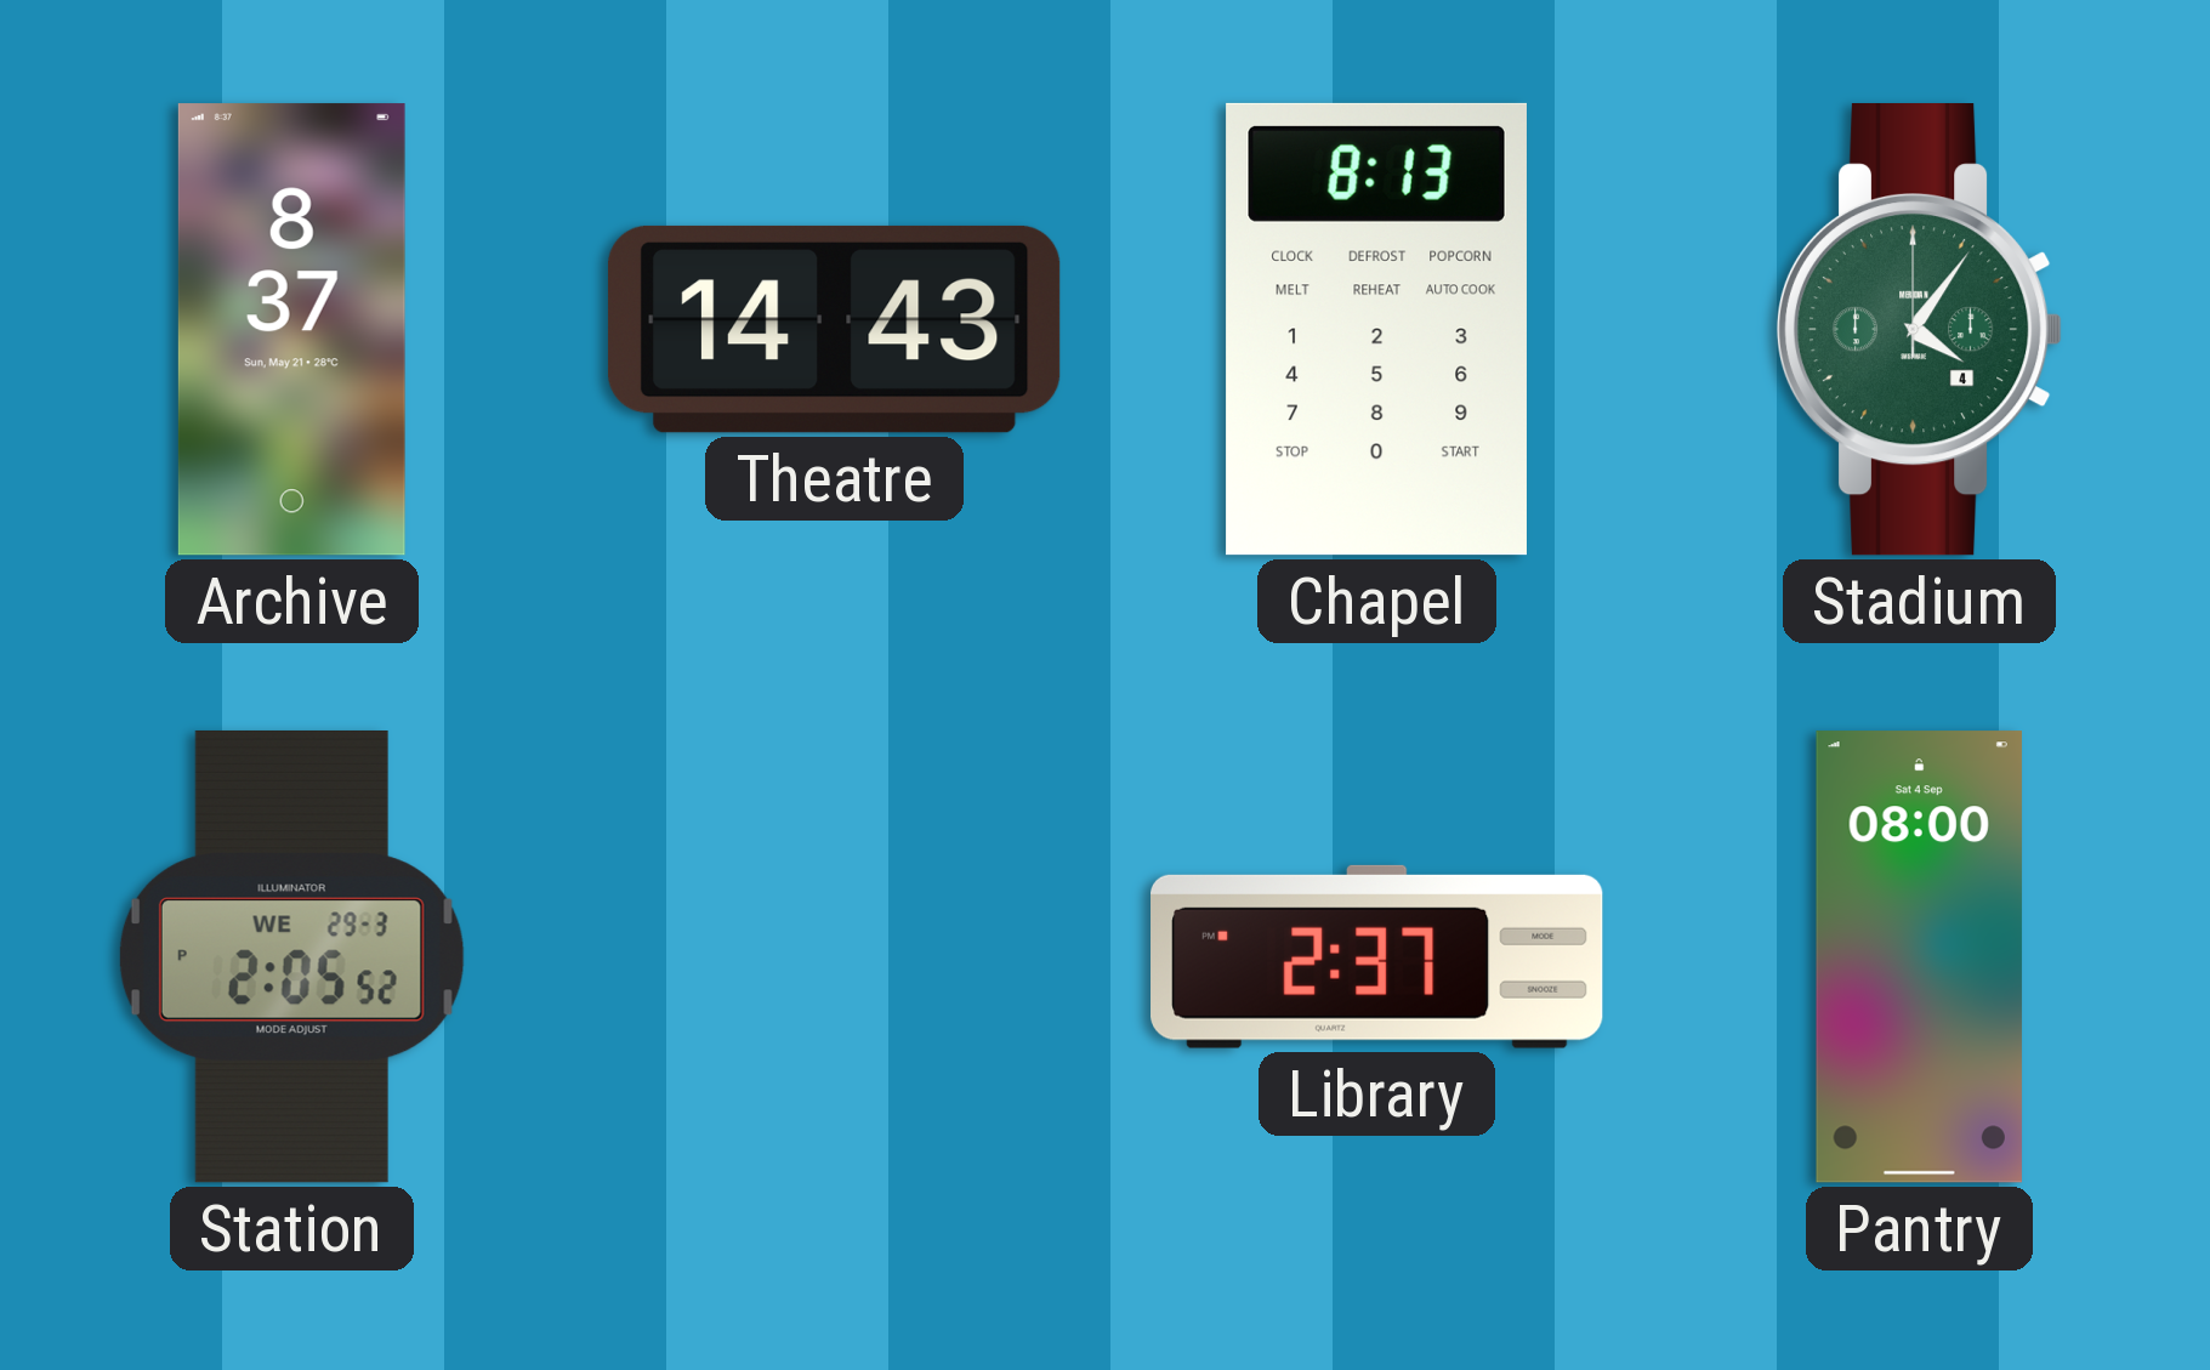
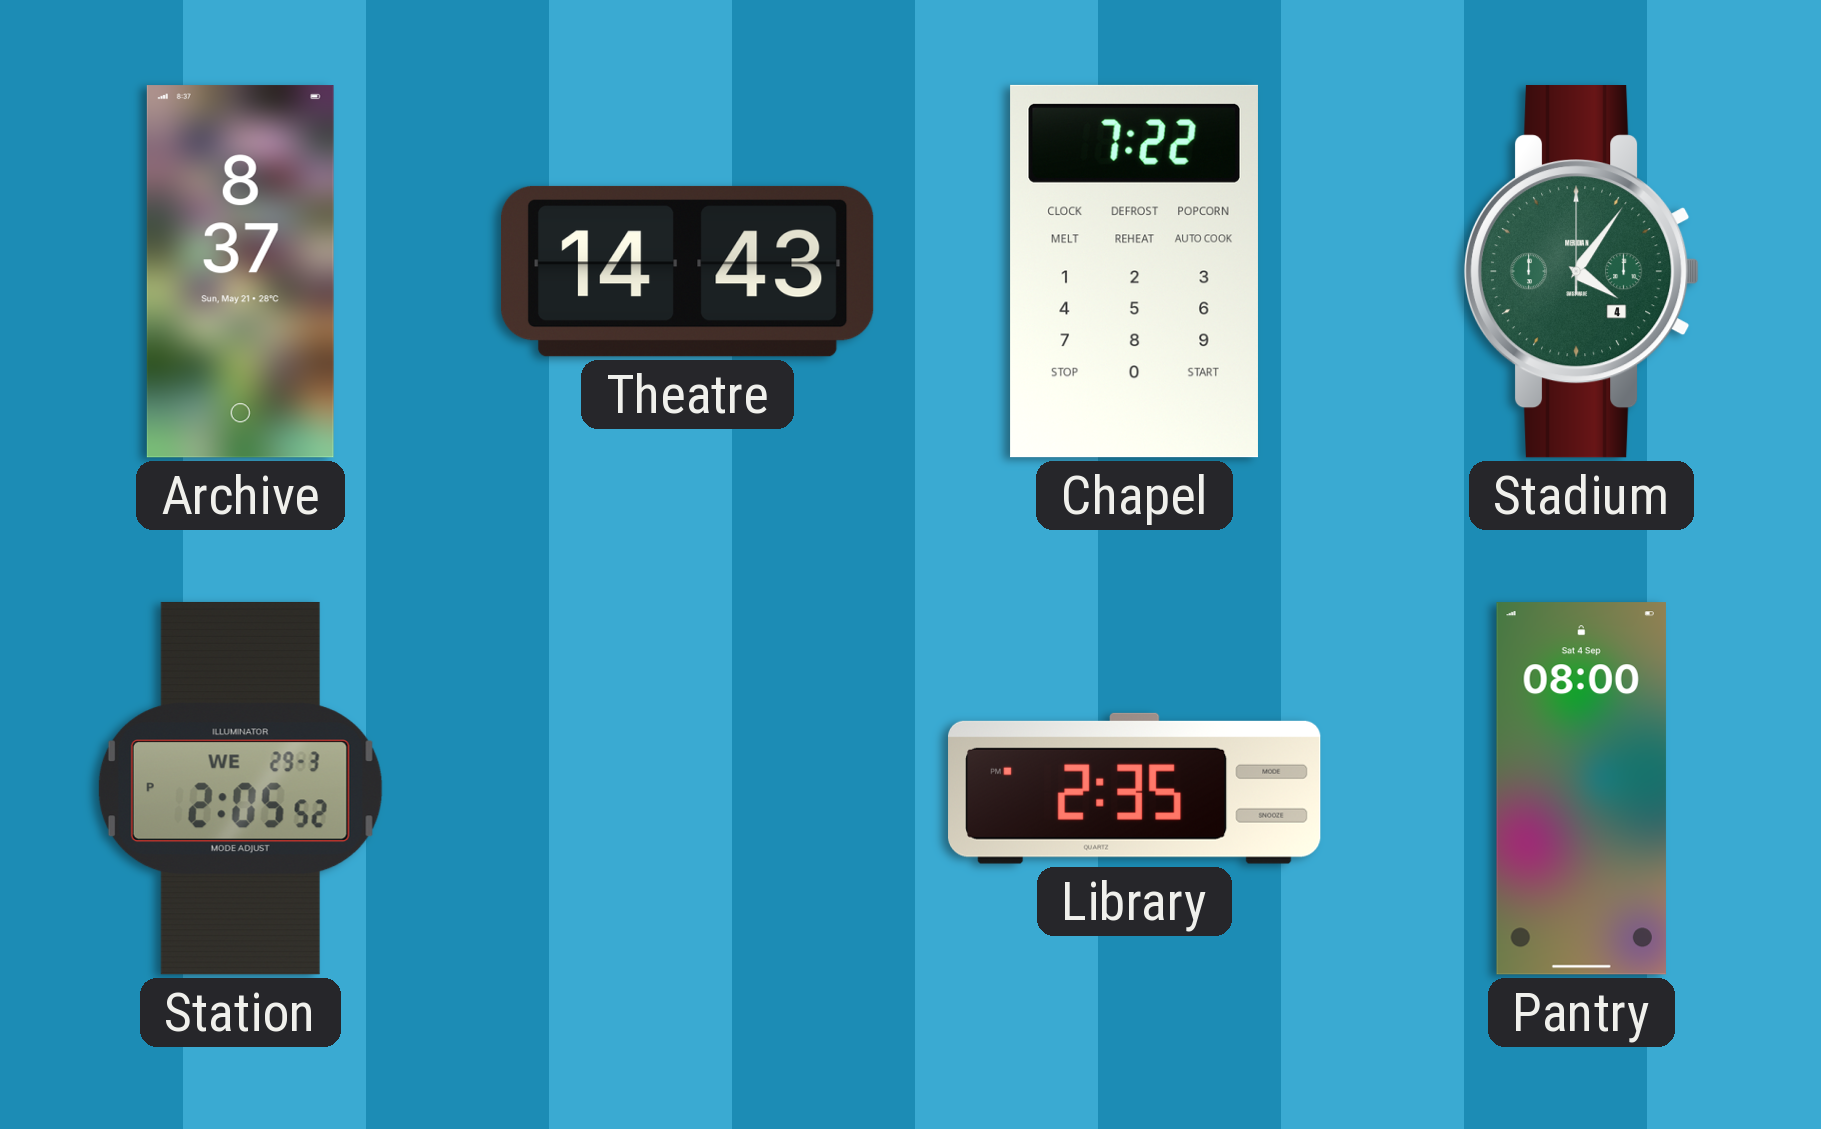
Chapel: 8:13 -> 7:22 (1134, 271)
Library: 2:37 -> 2:35 (1135, 788)
